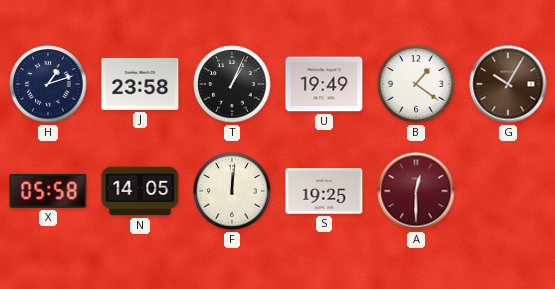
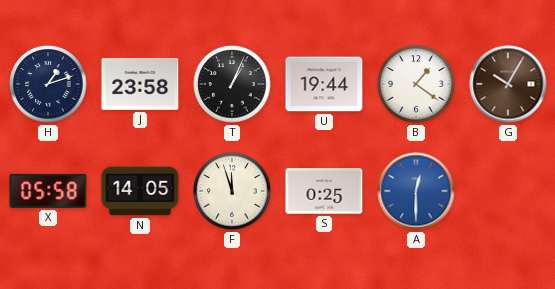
U: 19:49 -> 19:44 (324, 84)
F: 12:01 -> 11:57 (232, 191)
S: 19:25 -> 0:25 (324, 191)
A dial: burgundy -> blue (416, 191)
